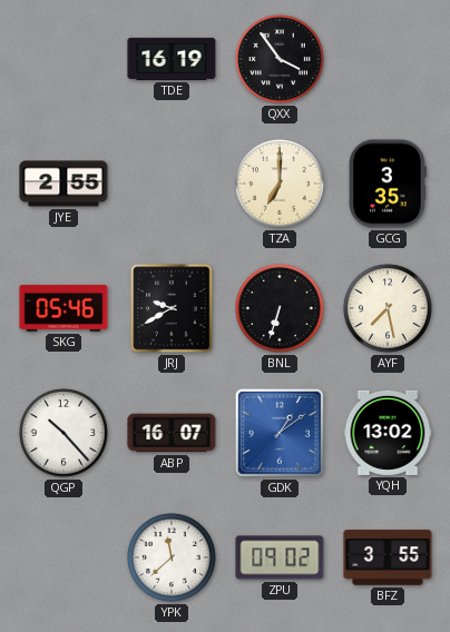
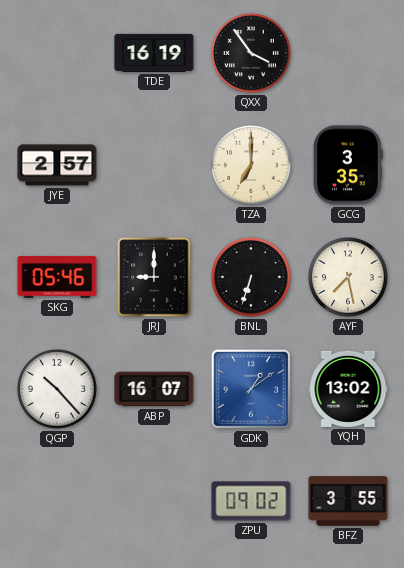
JYE: 2:55 -> 2:57 (57, 165)
JRJ: 9:40 -> 9:00 (154, 277)
YPK: 11:38 -> none (173, 559)
